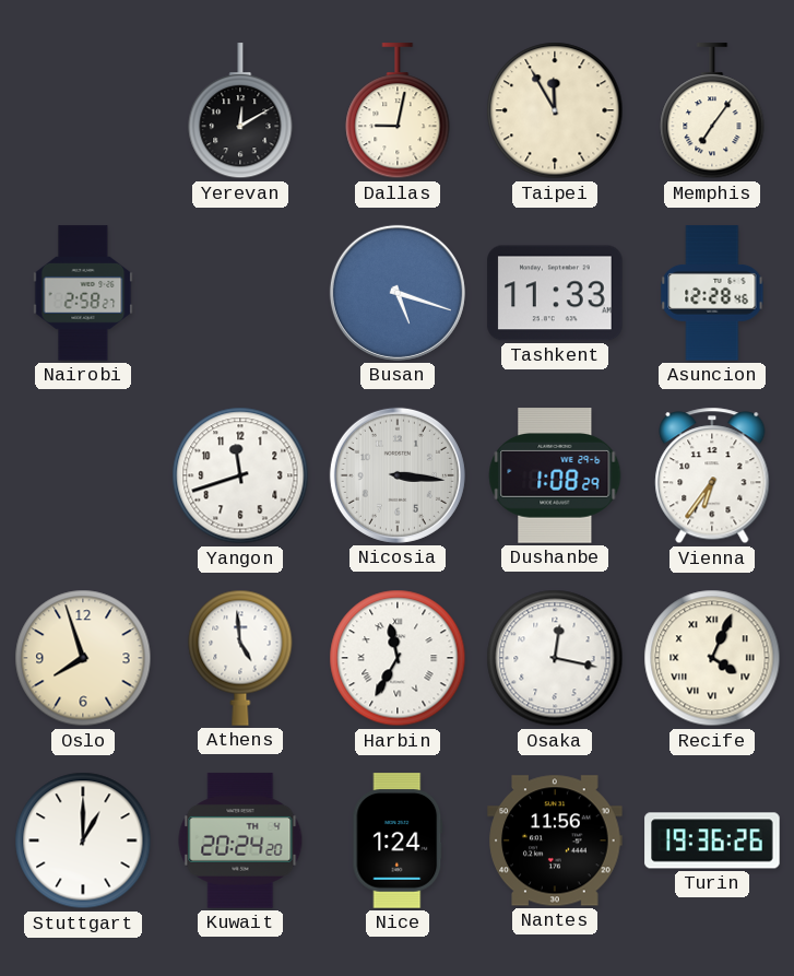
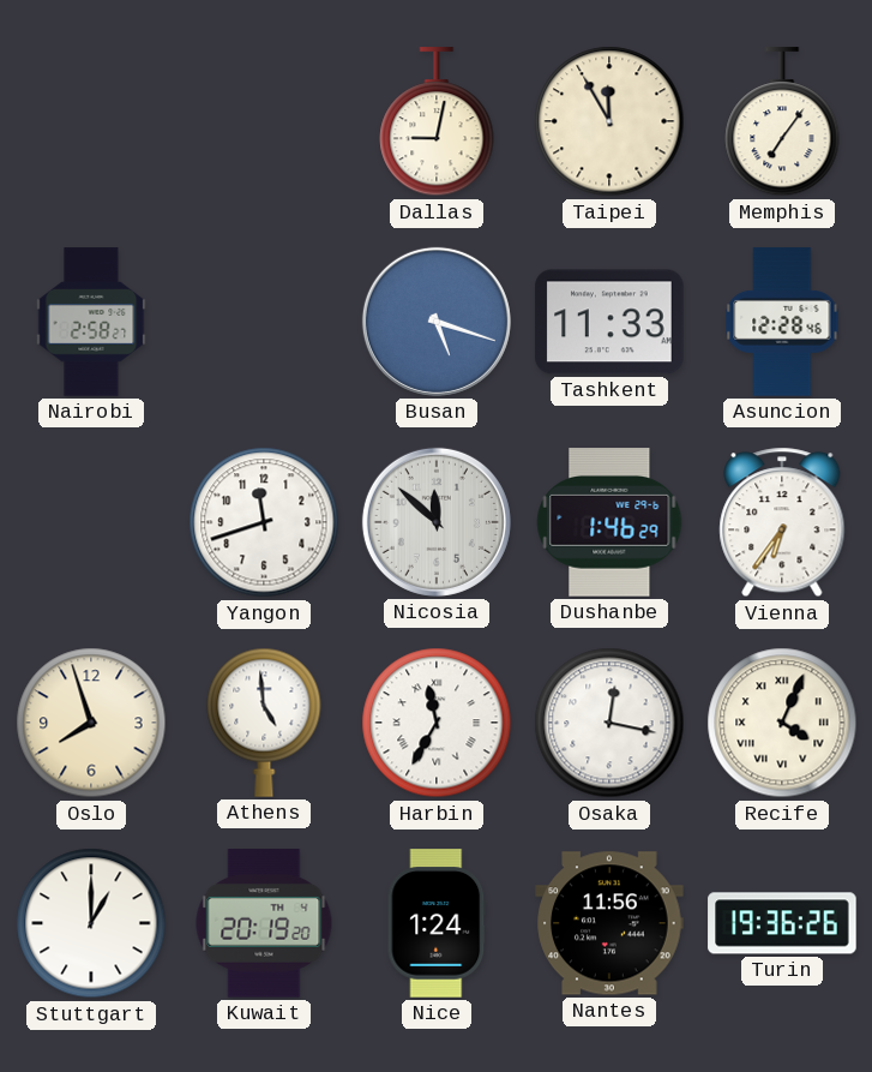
Yerevan: 12:10 -> none (240, 111)
Nicosia: 3:16 -> 11:52 (437, 522)
Dushanbe: 1:08 -> 1:46 (609, 522)
Kuwait: 20:24 -> 20:19 (264, 923)
